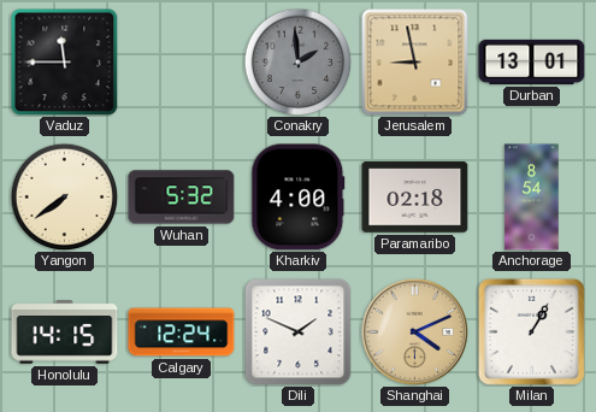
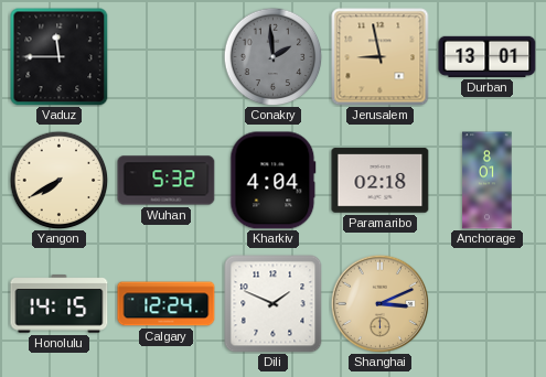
Yangon: 7:39 -> 7:40 (58, 180)
Kharkiv: 4:00 -> 4:04 (274, 181)
Anchorage: 8:54 -> 8:01 (488, 181)
Shanghai: 4:11 -> 3:11 (379, 303)
Milan: 1:05 -> none (531, 331)
